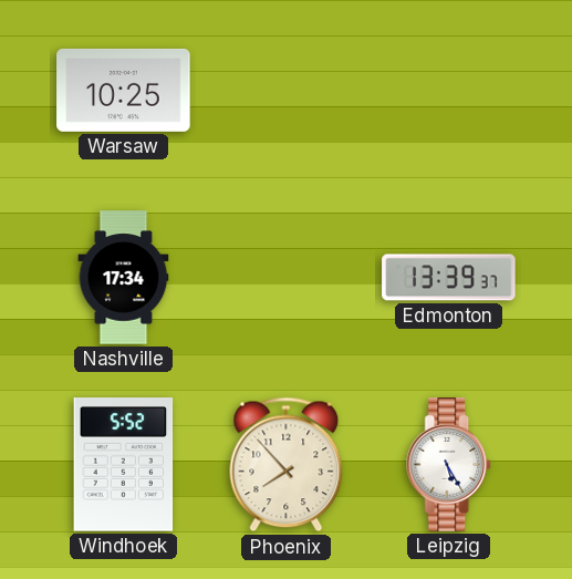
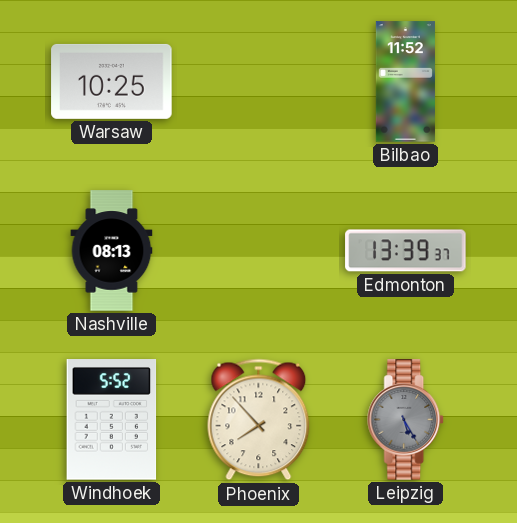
Bilbao: none -> 11:52 (405, 82)
Nashville: 17:34 -> 08:13 (112, 251)
Leipzig dial: white -> grey (406, 420)
